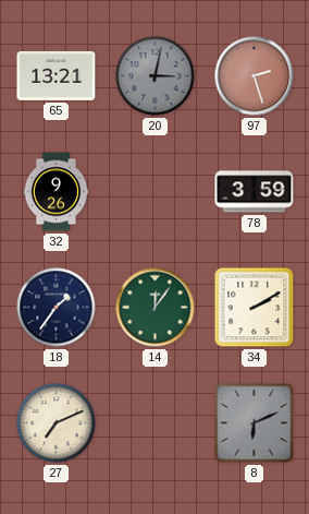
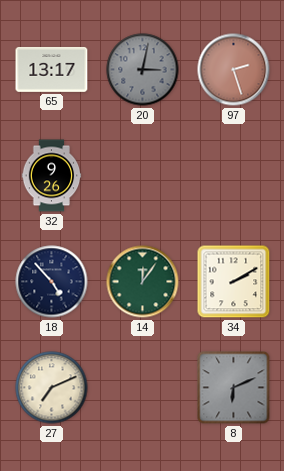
65: 13:21 -> 13:17 (52, 69)
78: 3:59 -> none (255, 192)
18: 1:36 -> 4:53 (52, 282)
